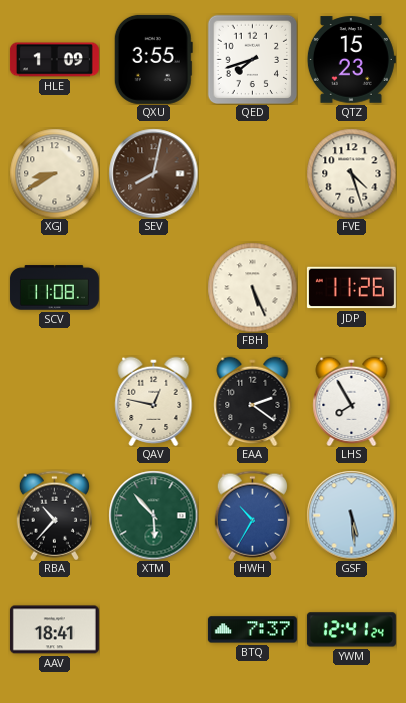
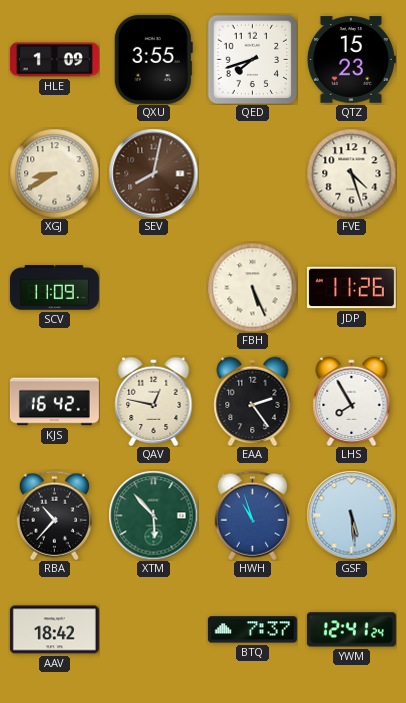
SCV: 11:08 -> 11:09 (54, 288)
KJS: none -> 16:42 (54, 402)
EAA: 2:21 -> 2:24 (253, 401)
HWH: 10:35 -> 10:57 (252, 515)
AAV: 18:41 -> 18:42 (54, 630)
